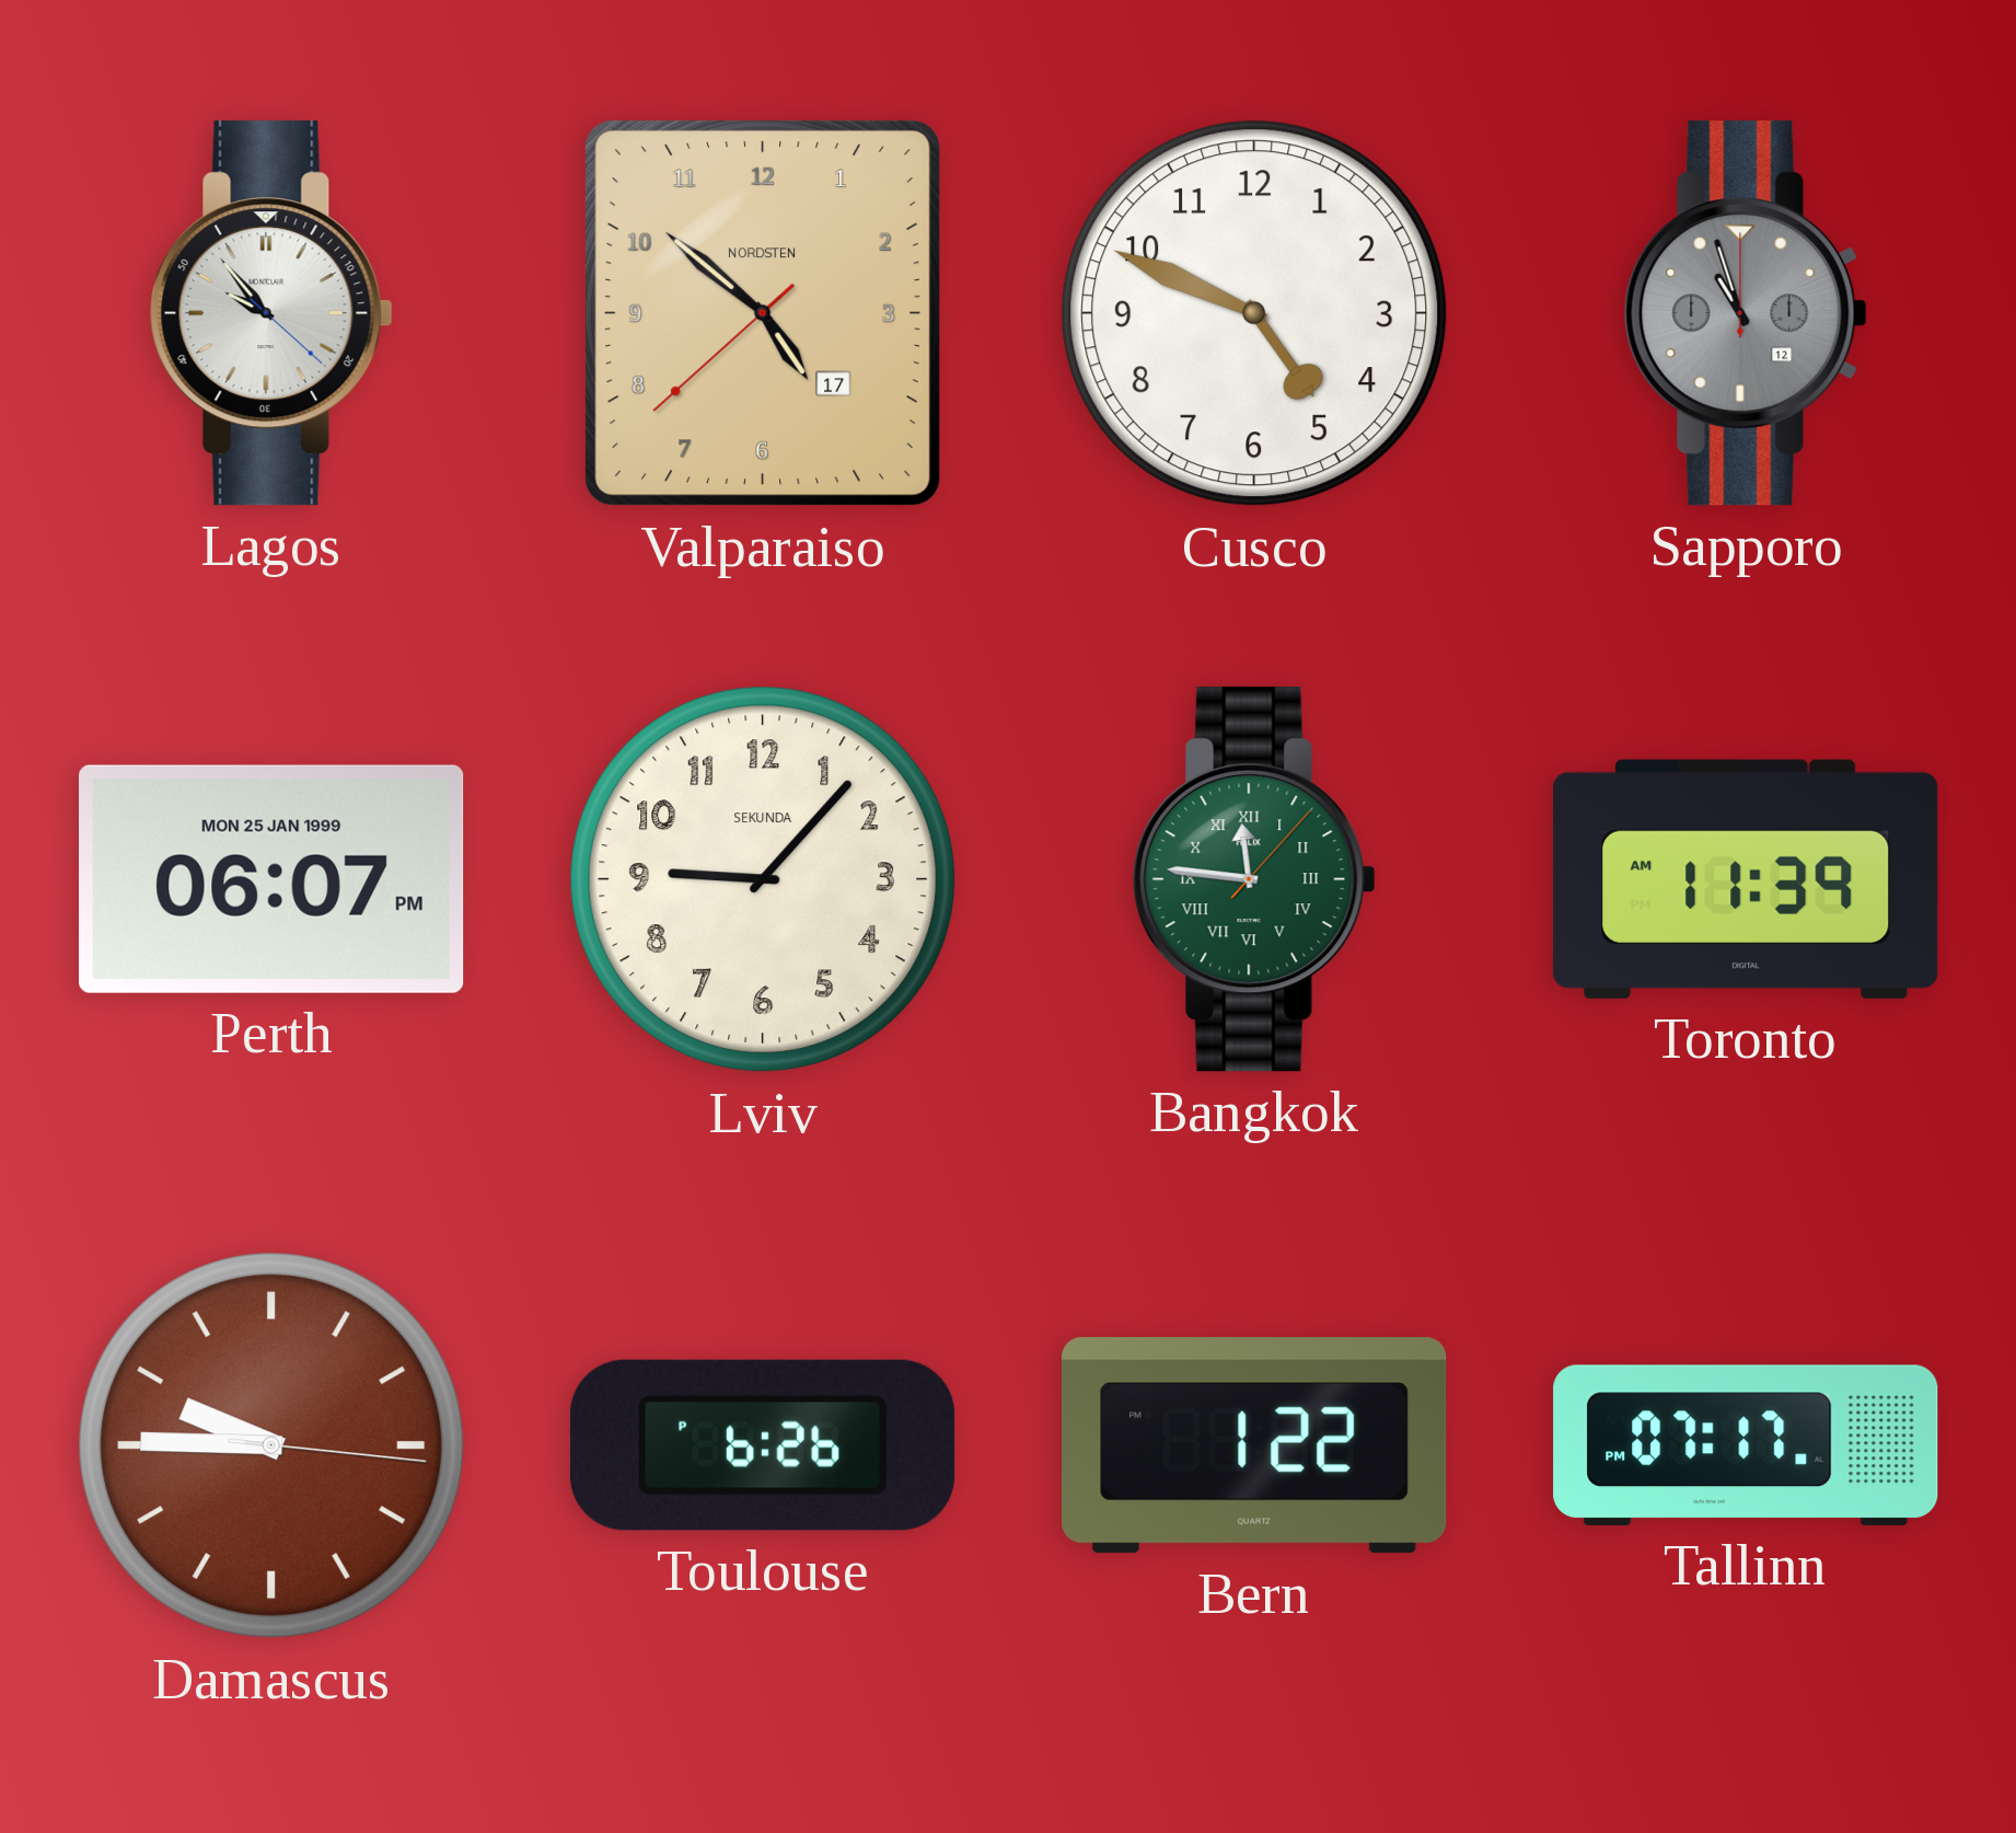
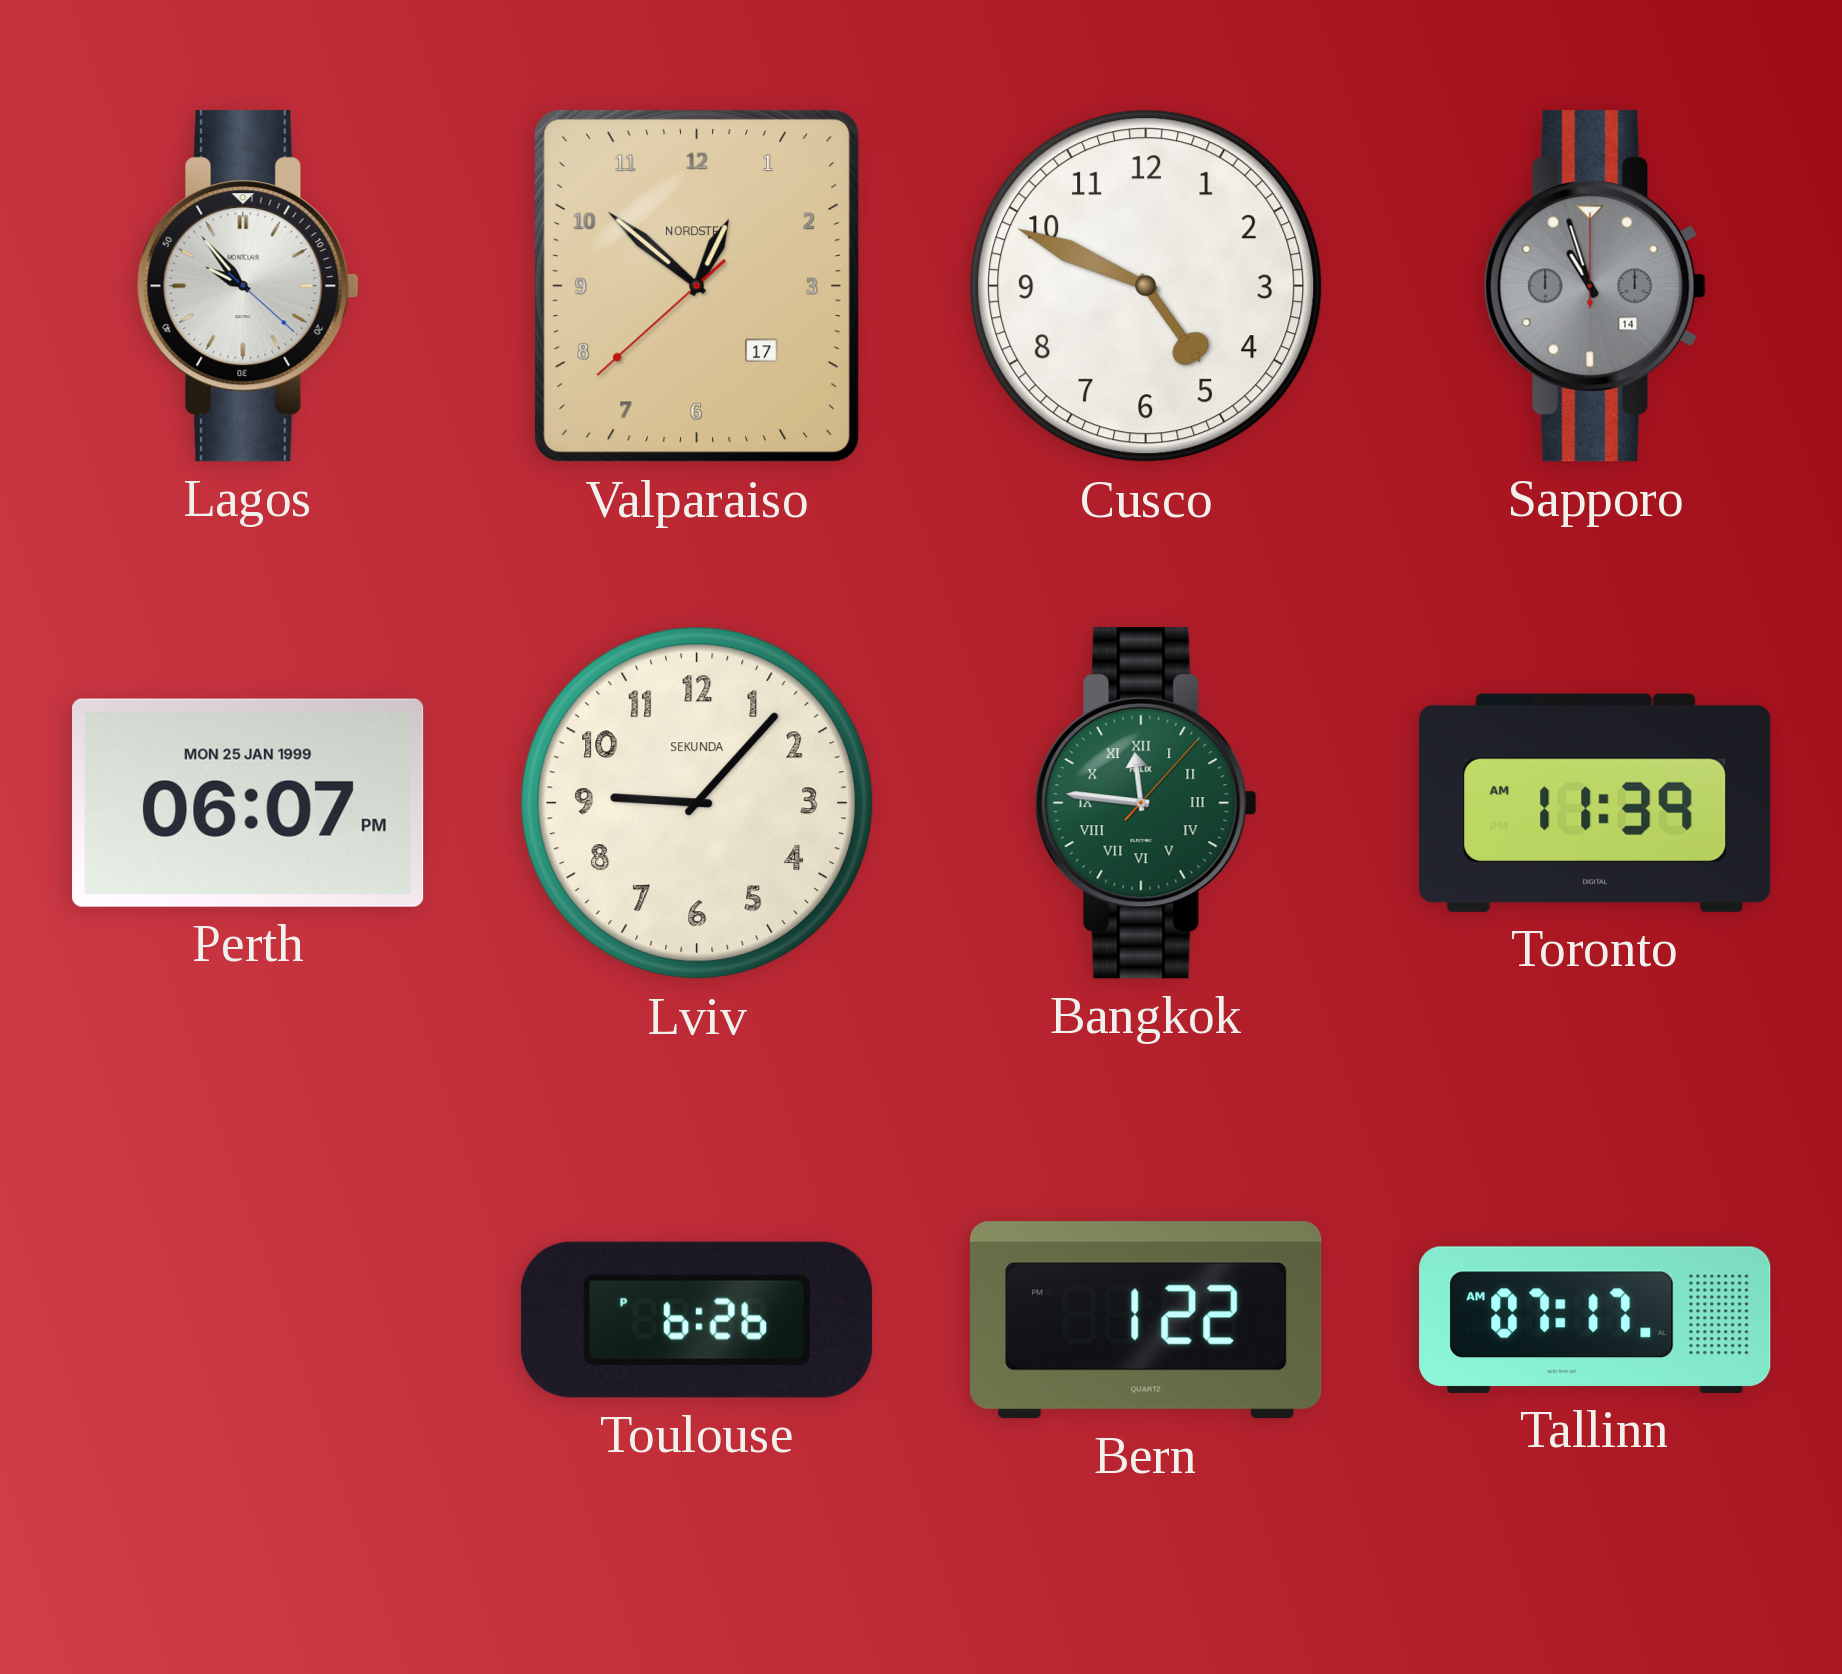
Valparaiso: 4:51 -> 12:51 (697, 286)
Sapporo date: 12 -> 14 (1595, 286)
Damascus: 9:45 -> none (271, 1445)
Tallinn: 07:17 PM -> 07:17 AM (1595, 1320)
